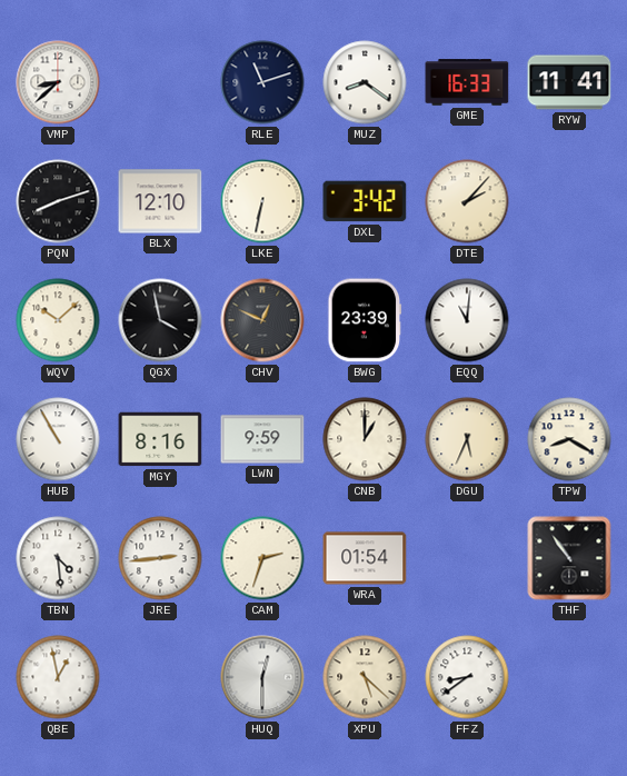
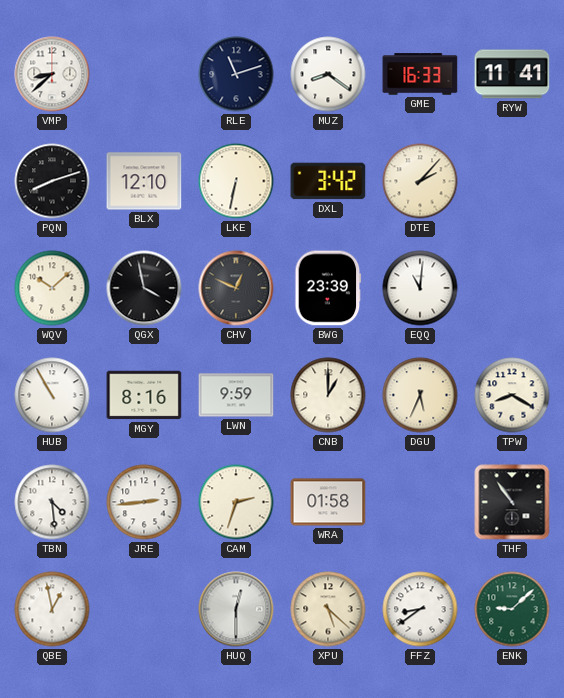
WRA: 01:54 -> 01:58 (328, 502)
ENK: none -> 9:08 (512, 609)
